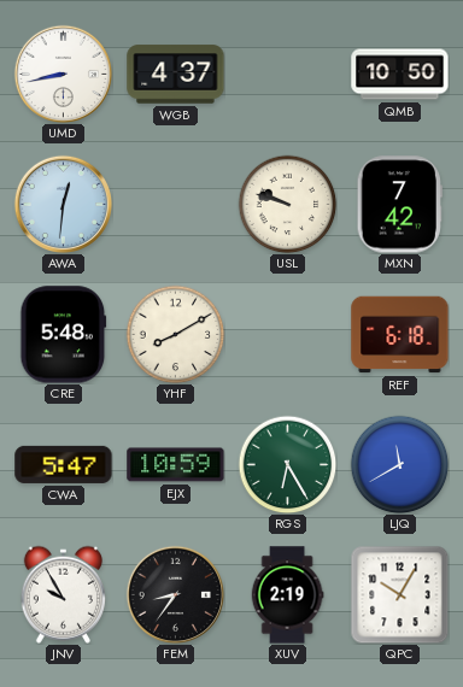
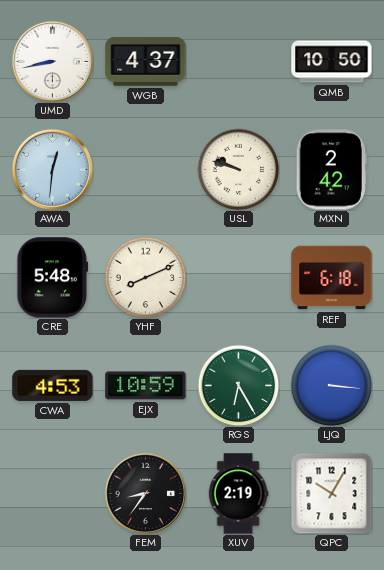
MXN: 7:42 -> 2:42 (331, 170)
YHF: 8:10 -> 8:11 (145, 277)
CWA: 5:47 -> 4:53 (53, 385)
LJQ: 11:40 -> 3:16 (331, 385)
JNV: 9:55 -> none (63, 594)
